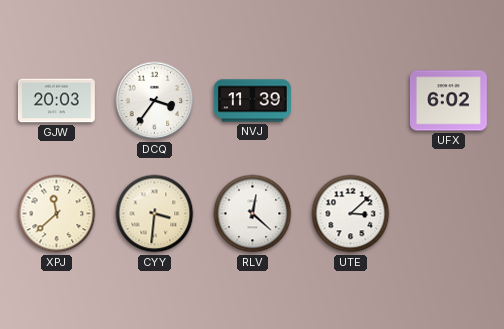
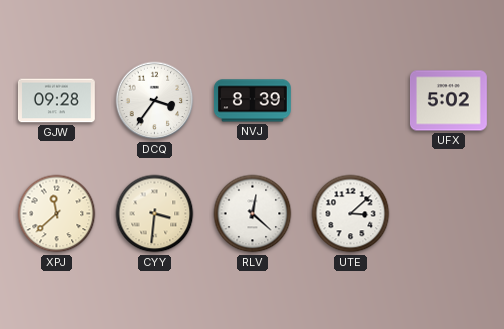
GJW: 20:03 -> 09:28 (56, 101)
NVJ: 11:39 -> 8:39 (252, 101)
UFX: 6:02 -> 5:02 (448, 101)
